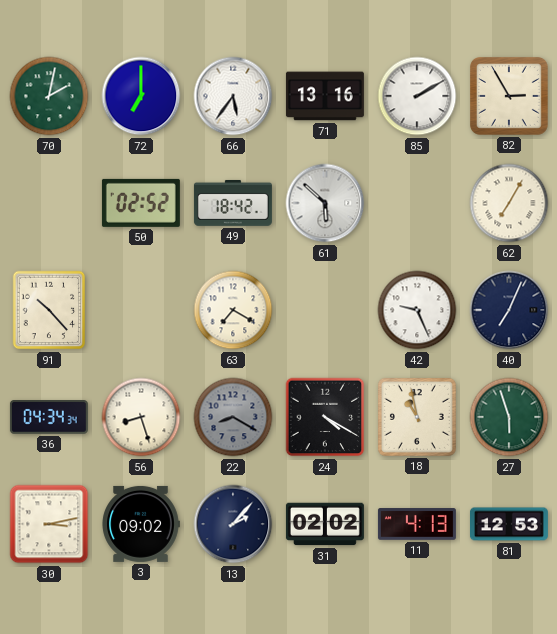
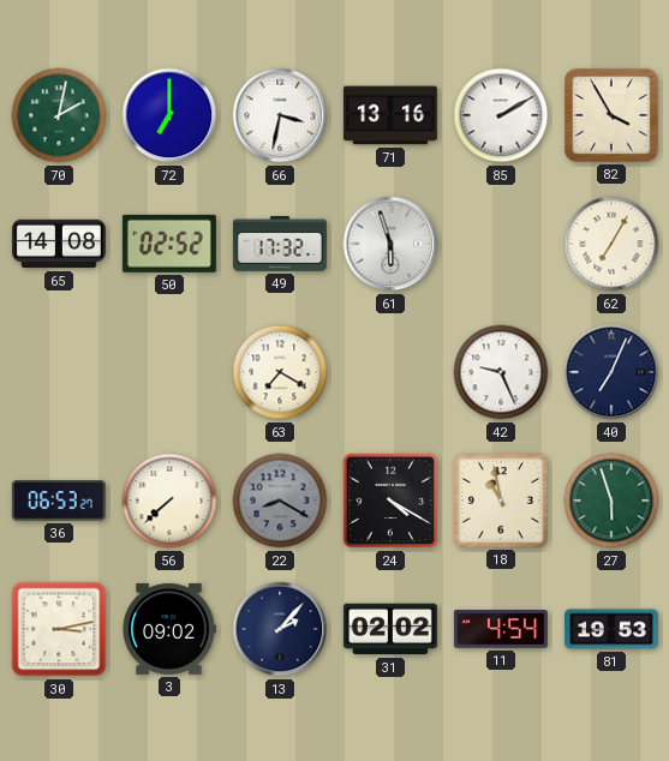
66: 5:36 -> 3:32 (280, 115)
82: 2:55 -> 3:55 (613, 116)
65: none -> 14:08 (59, 244)
49: 18:42 -> 17:32 (280, 244)
61: 5:52 -> 5:57 (390, 244)
91: 10:23 -> none (49, 310)
36: 04:34 -> 06:53 (59, 502)
56: 8:27 -> 7:38 (169, 501)
11: 4:13 -> 4:54 (501, 629)
81: 12:53 -> 19:53 (611, 629)
